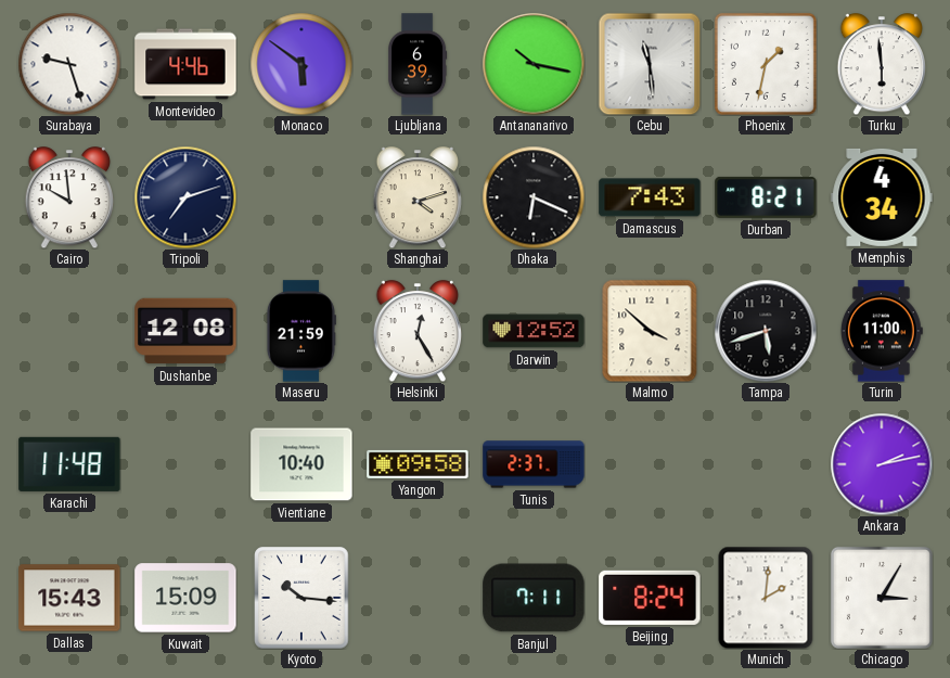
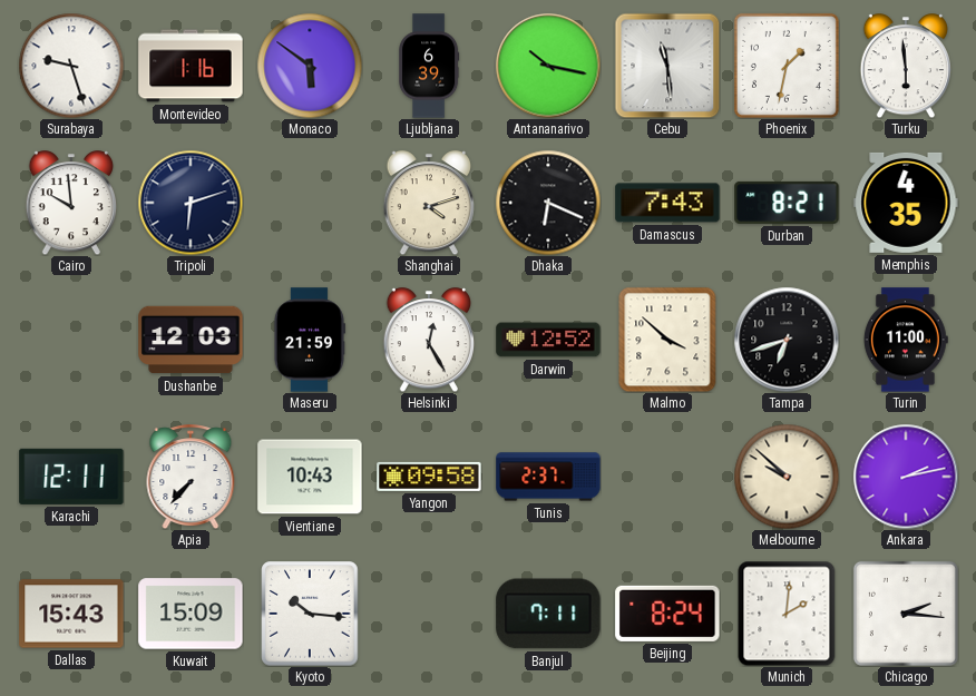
Montevideo: 4:46 -> 1:16 (191, 66)
Tripoli: 7:12 -> 6:12 (191, 203)
Memphis: 4:34 -> 4:35 (906, 203)
Dushanbe: 12:08 -> 12:03 (191, 340)
Tampa: 5:42 -> 6:42 (787, 340)
Karachi: 11:48 -> 12:11 (71, 477)
Apia: none -> 7:37 (191, 477)
Vientiane: 10:40 -> 10:43 (310, 477)
Melbourne: none -> 9:52 (787, 477)
Chicago: 3:05 -> 2:16 (906, 614)
